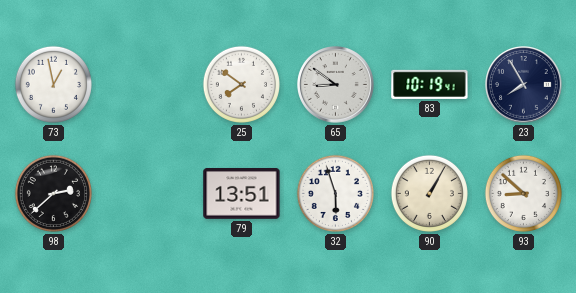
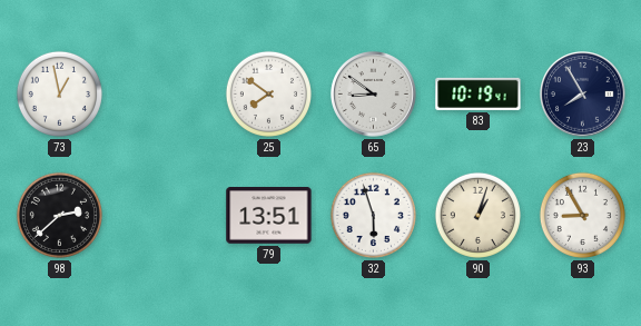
90: 1:05 -> 1:03 (477, 215)
93: 8:52 -> 8:55 (582, 215)
